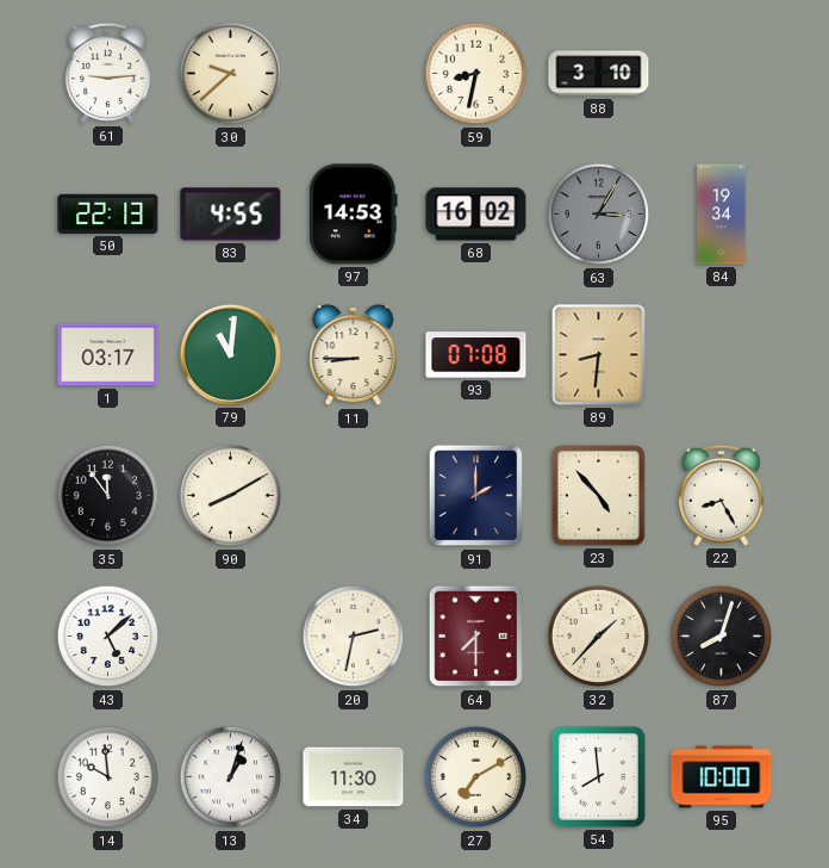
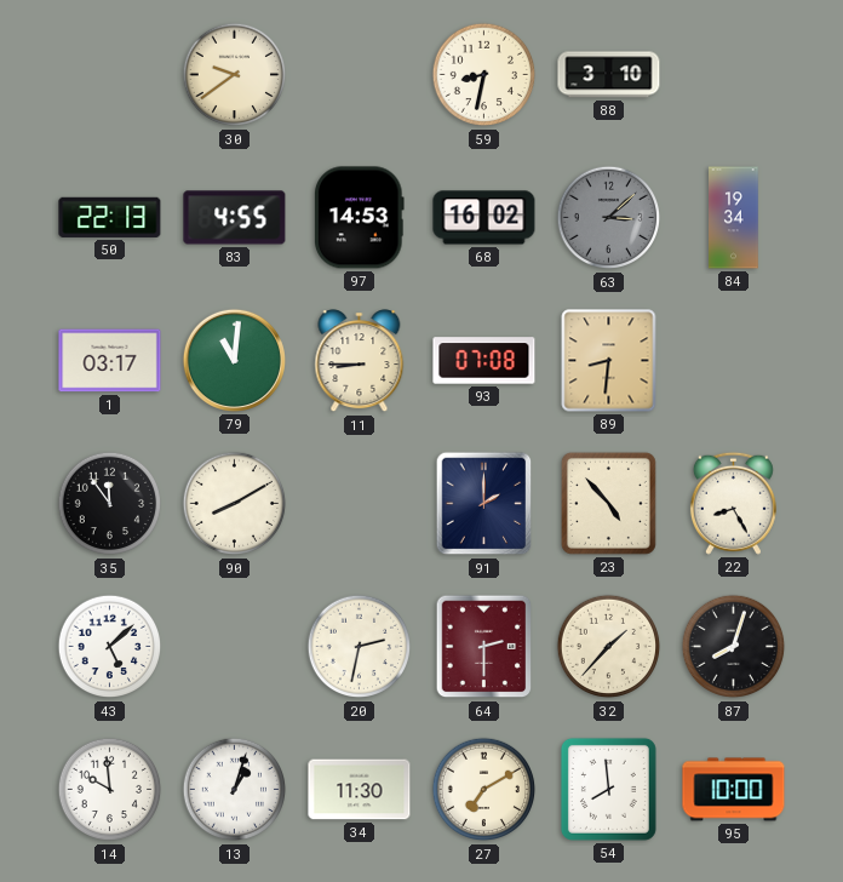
61: 9:14 -> none (107, 73)
30: 9:38 -> 9:39 (235, 75)
63: 3:05 -> 3:08 (609, 218)
64: 7:30 -> 2:30 (484, 647)
